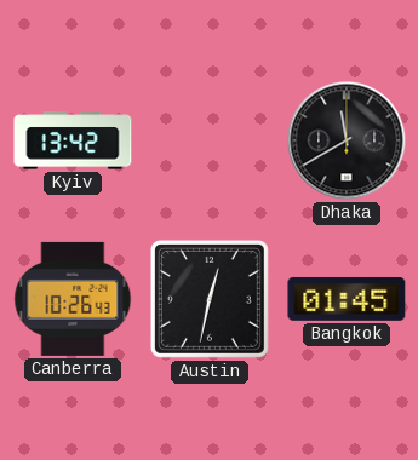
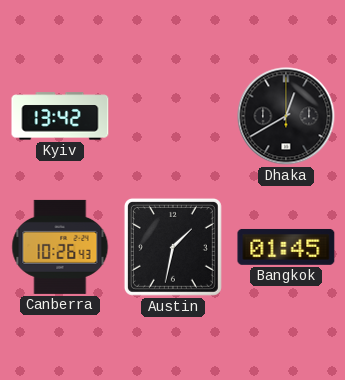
Dhaka: 11:40 -> 12:40 (286, 116)
Austin: 12:32 -> 1:32 (173, 247)
